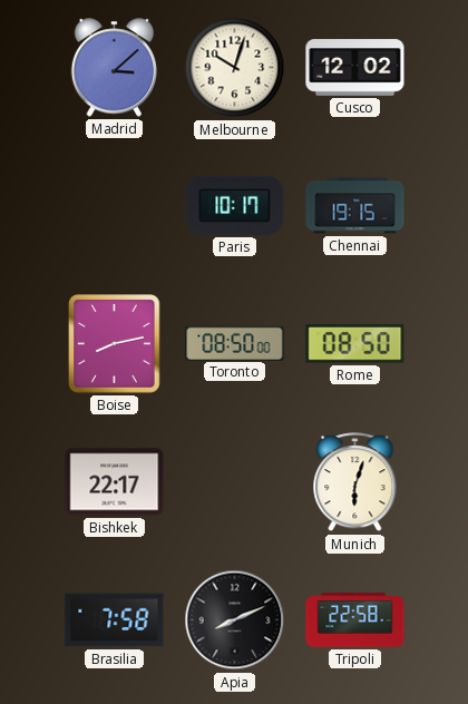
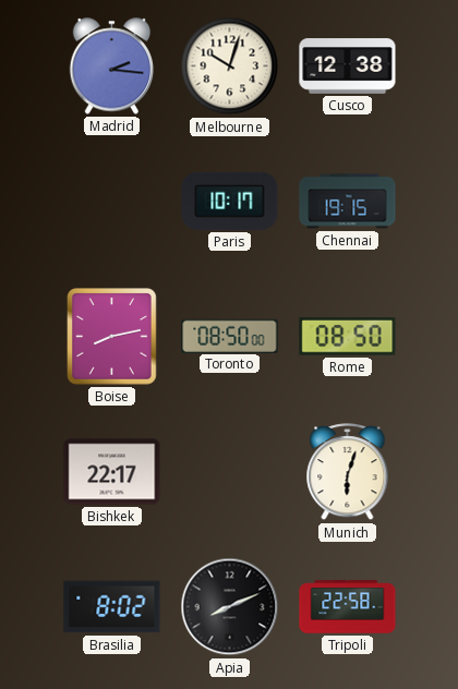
Madrid: 3:08 -> 2:16 (112, 67)
Cusco: 12:02 -> 12:38 (348, 67)
Brasilia: 7:58 -> 8:02 (112, 607)
